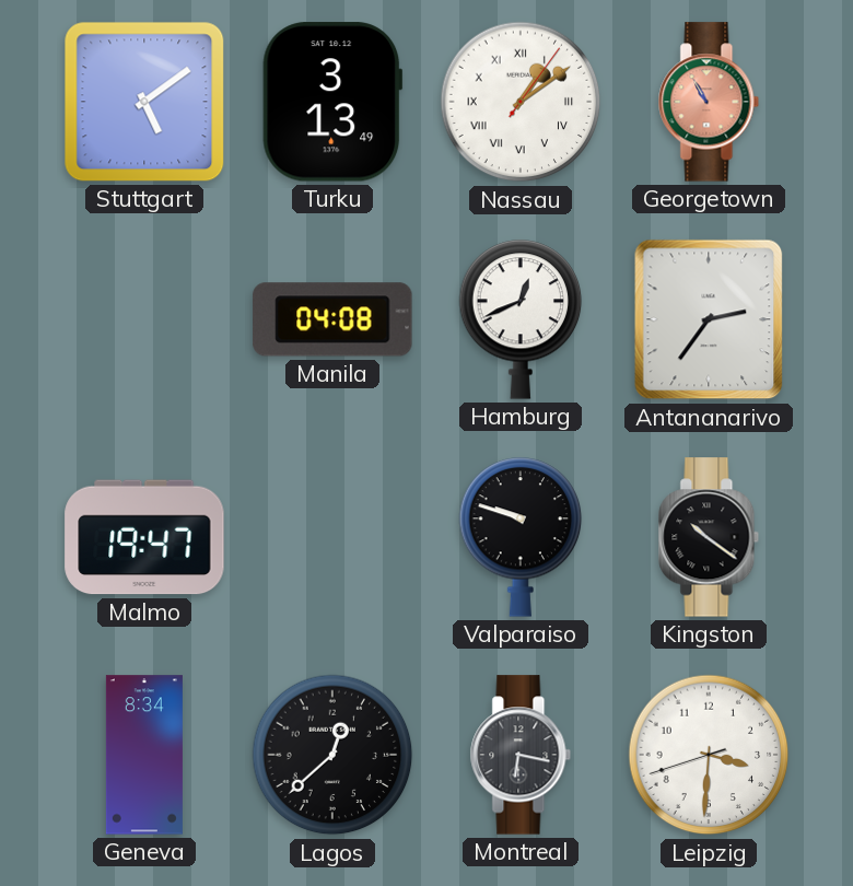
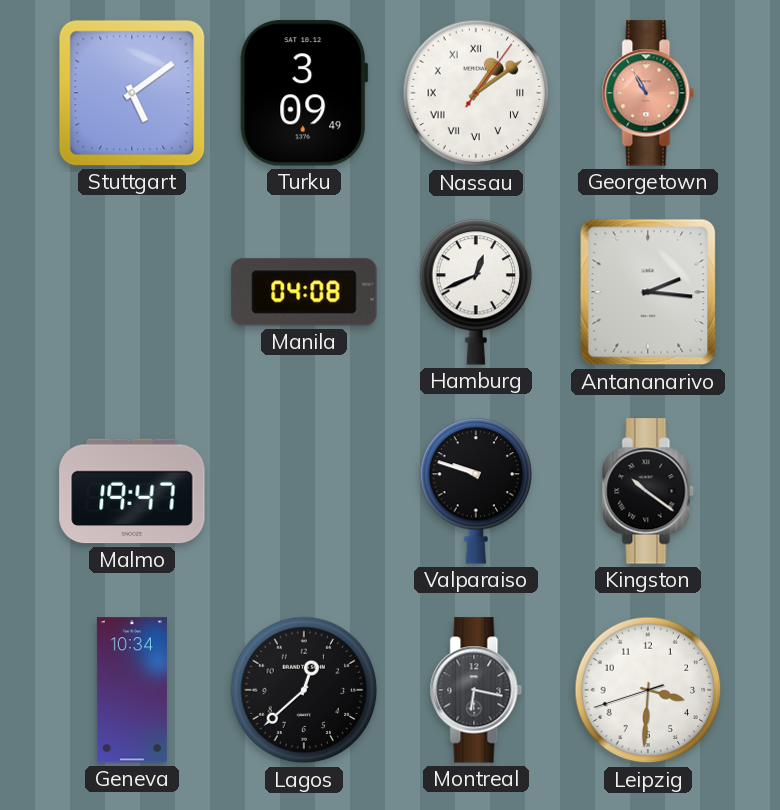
Turku: 3:13 -> 3:09 (304, 93)
Antananarivo: 2:36 -> 2:16 (648, 292)
Geneva: 8:34 -> 10:34 (132, 690)
